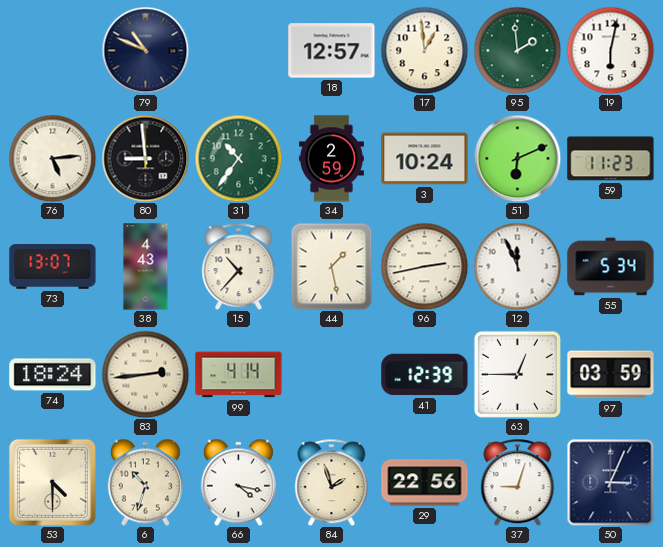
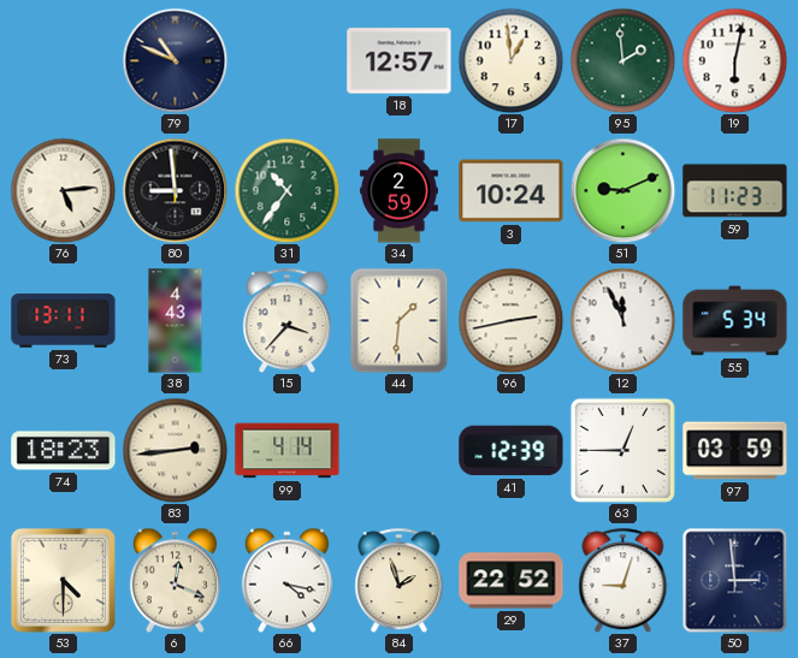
51: 6:11 -> 9:11 (622, 190)
73: 13:07 -> 13:11 (64, 321)
15: 10:37 -> 3:37 (288, 320)
44: 1:28 -> 1:31 (400, 320)
74: 18:24 -> 18:23 (64, 451)
6: 10:33 -> 12:19 (175, 580)
29: 22:56 -> 22:52 (512, 581)
50: 3:04 -> 2:59 (734, 580)
